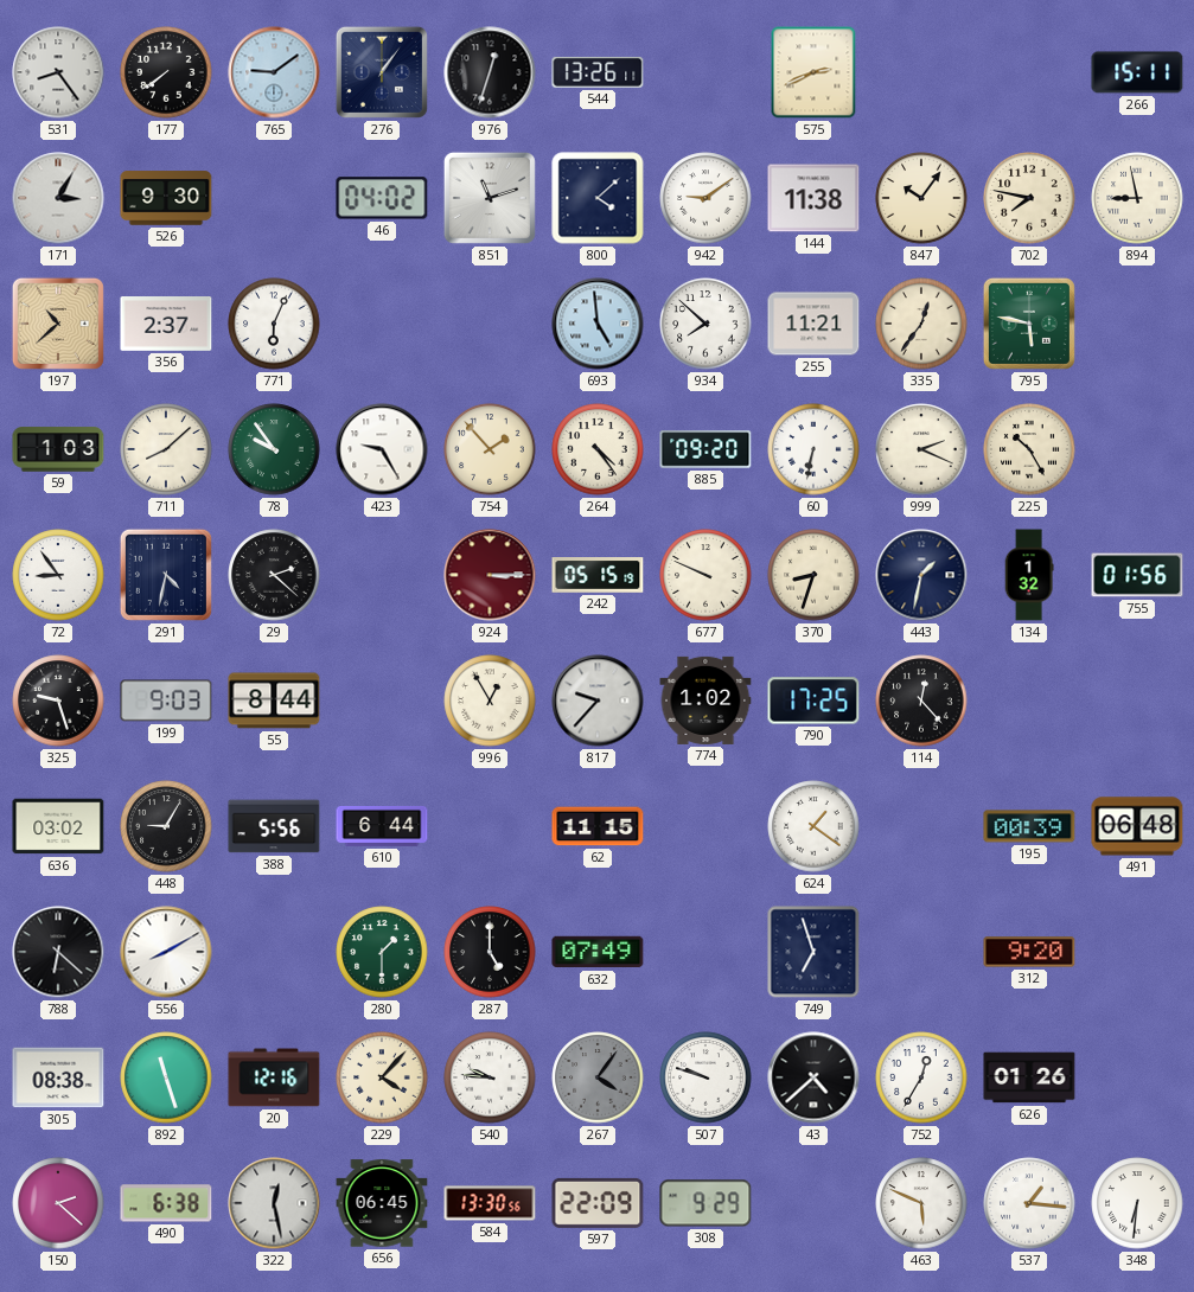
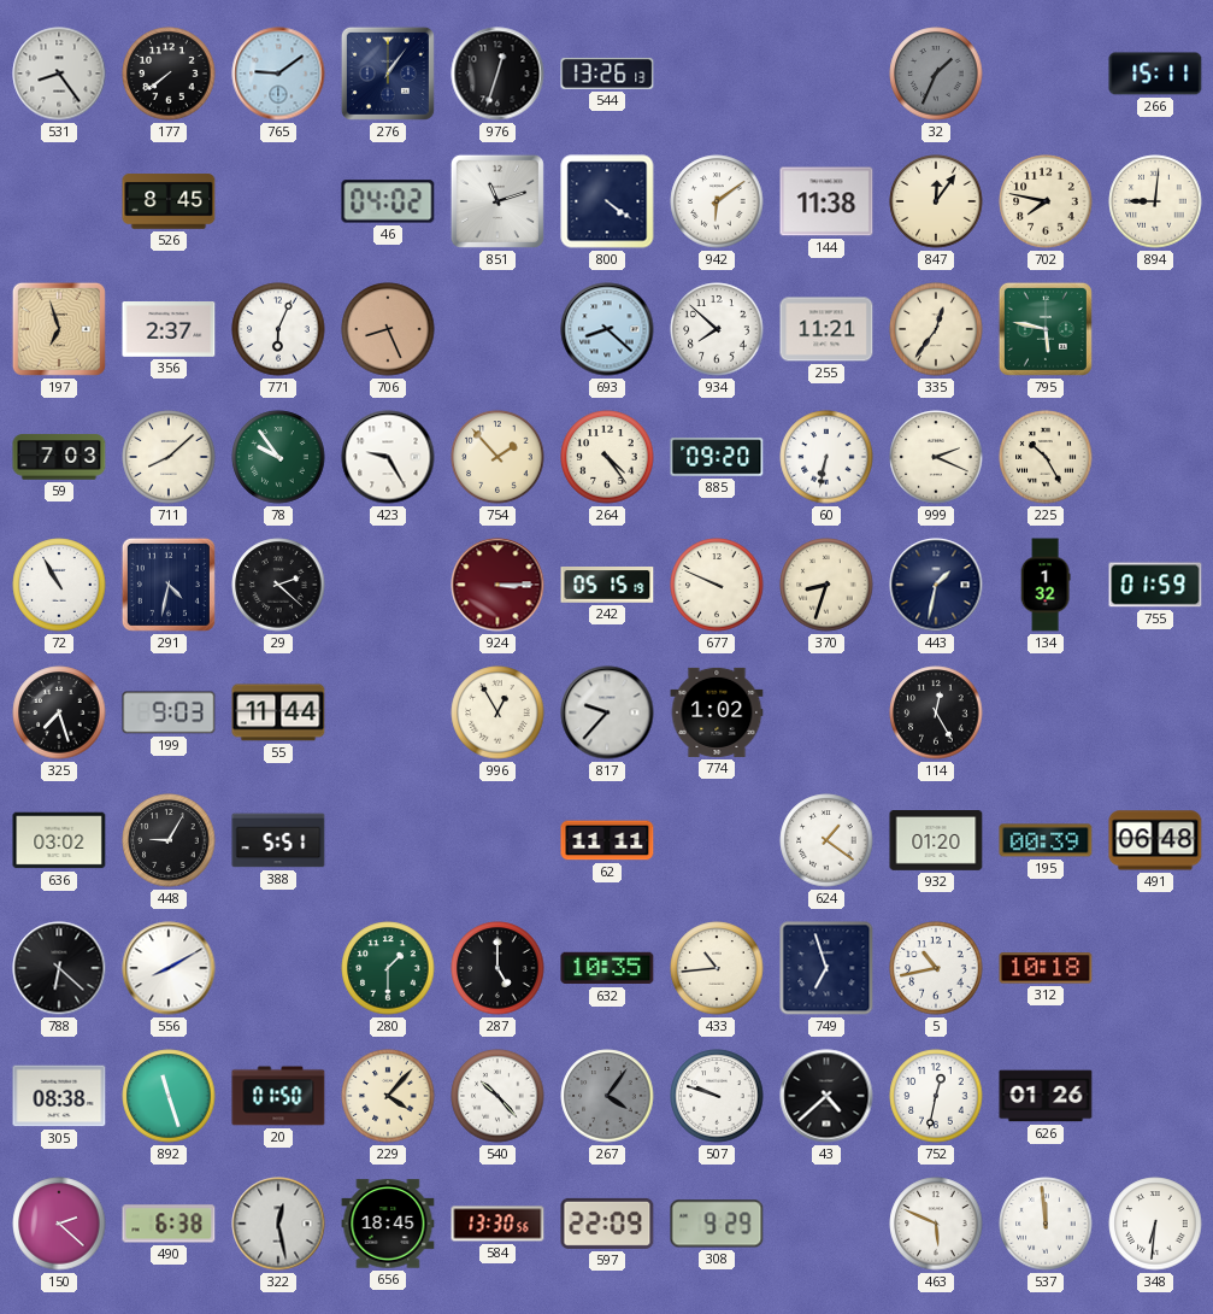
544: 13:26:11 -> 13:26:13 (607, 74)
575: 2:41 -> none (813, 72)
32: none -> 1:34 (936, 74)
171: 3:05 -> none (58, 198)
526: 9:30 -> 8:45 (169, 201)
800: 4:08 -> 4:21 (607, 201)
942: 9:09 -> 6:09 (717, 201)
847: 10:06 -> 12:06 (936, 201)
894: 8:58 -> 9:01 (1155, 201)
197: 10:38 -> 6:57 (59, 329)
706: none -> 8:26 (388, 329)
693: 4:59 -> 8:22 (607, 329)
59: 1:03 -> 7:03 (59, 457)
72: 8:54 -> 10:55 (59, 585)
755: 01:56 -> 01:59 (1155, 585)
325: 9:27 -> 7:27 (59, 712)
55: 8:44 -> 11:44 (278, 712)
790: 17:25 -> none (813, 701)
114: 12:23 -> 12:25 (936, 712)
388: 5:56 -> 5:51 (278, 840)
610: 6:44 -> none (382, 826)
62: 11:15 -> 11:11 (607, 840)
932: none -> 01:20 (936, 841)
632: 07:49 -> 10:35 (607, 968)
433: none -> 10:44 (717, 968)
5: none -> 10:43 (936, 968)
312: 9:20 -> 10:18 (1046, 968)
20: 12:16 -> 01:50 (278, 1096)
540: 9:46 -> 10:23 (497, 1096)
752: 12:35 -> 12:32 (936, 1096)
656: 06:45 -> 18:45 (388, 1224)
537: 1:16 -> 11:59 (1046, 1224)
